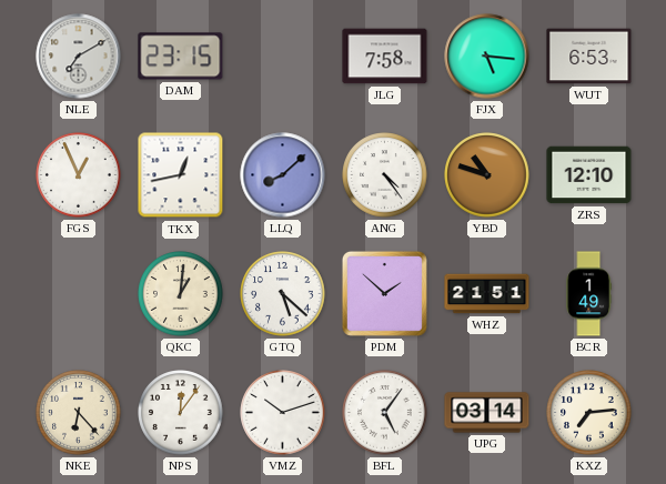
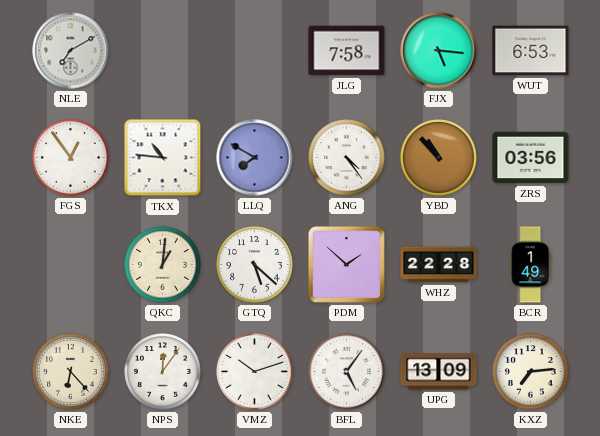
DAM: 23:15 -> none (181, 57)
FGS: 12:56 -> 12:54 (71, 158)
TKX: 12:43 -> 10:46 (163, 158)
LLQ: 8:08 -> 7:50 (255, 158)
YBD: 10:48 -> 10:53 (439, 158)
ZRS: 12:10 -> 03:56 (531, 158)
WHZ: 21:51 -> 22:28 (439, 265)
UPG: 03:14 -> 13:09 (439, 372)
